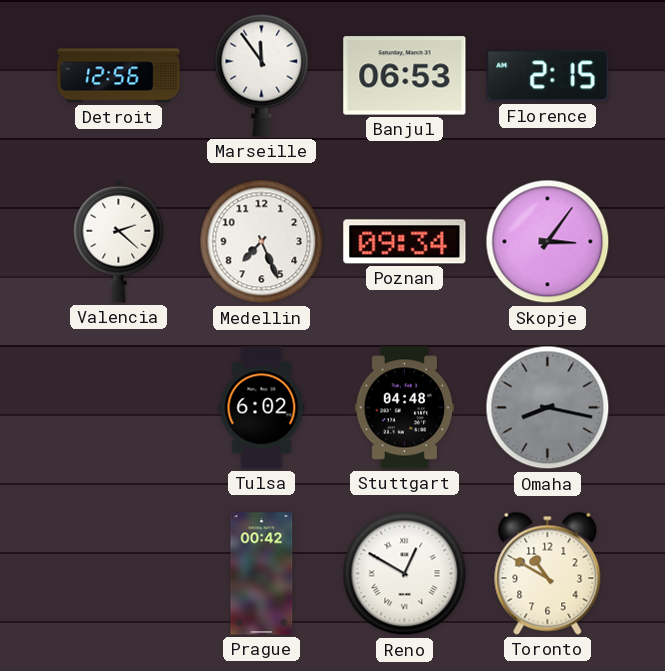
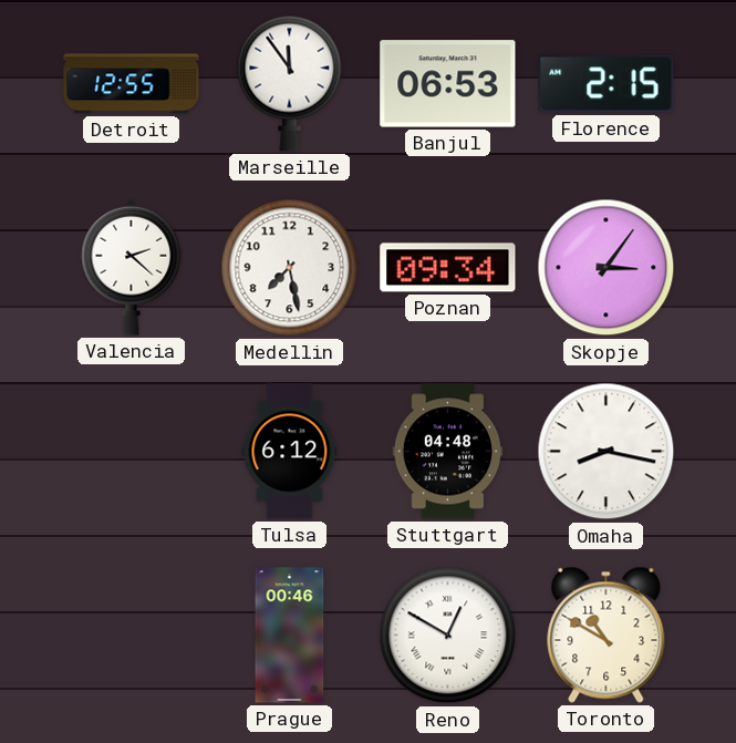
Detroit: 12:56 -> 12:55 (132, 84)
Medellin: 7:26 -> 7:28 (290, 268)
Tulsa: 6:02 -> 6:12 (290, 452)
Omaha dial: grey -> white (607, 452)
Prague: 00:42 -> 00:46 (290, 636)
